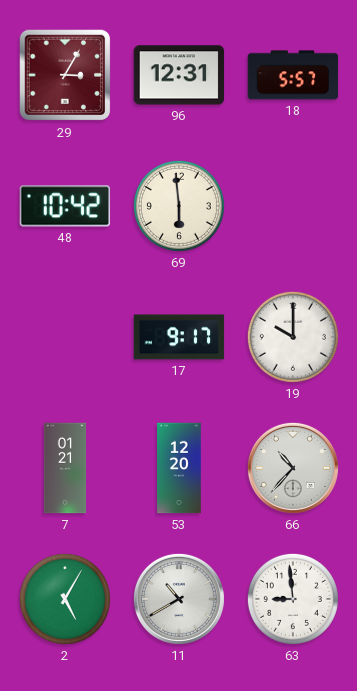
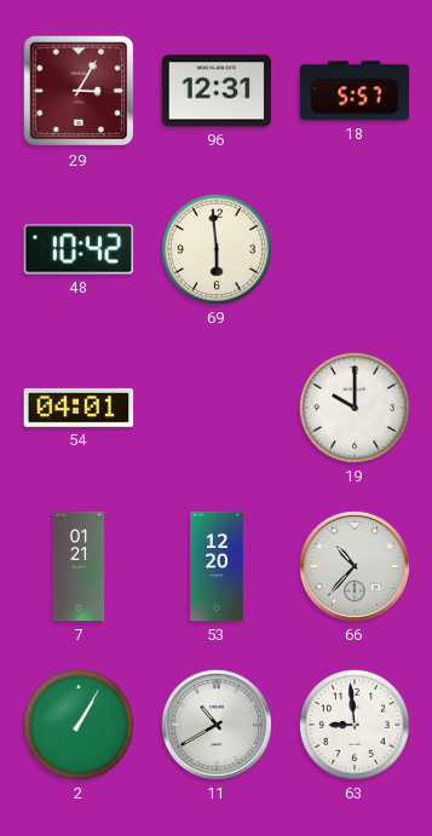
54: none -> 04:01 (79, 408)
17: 9:17 -> none (179, 337)
2: 5:05 -> 1:05 (79, 725)
